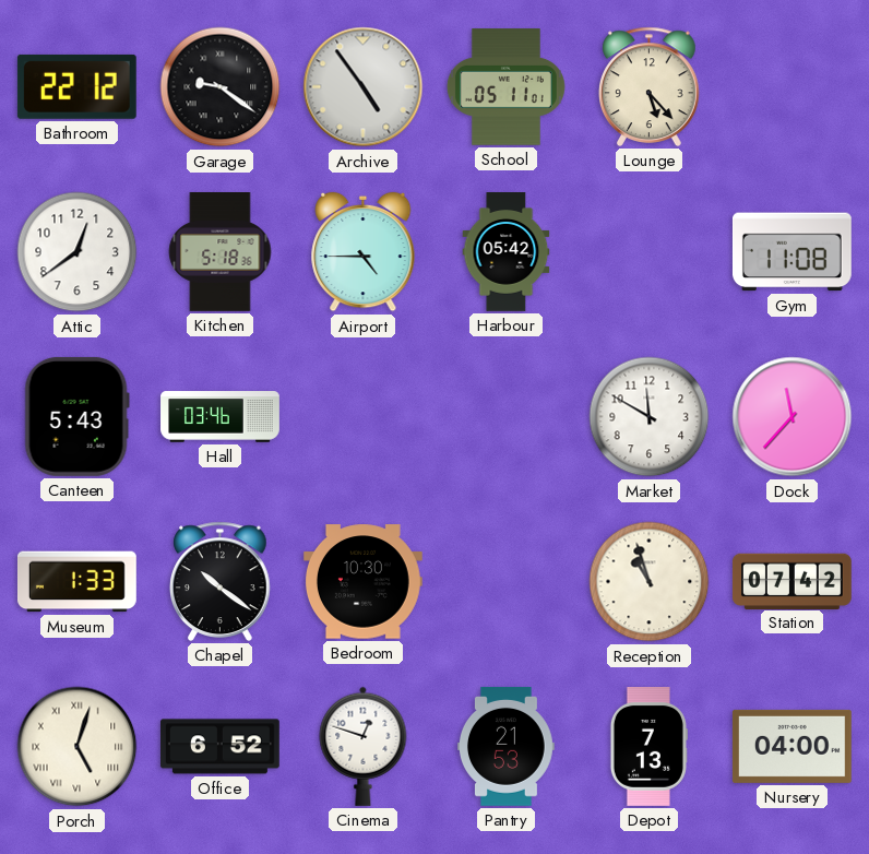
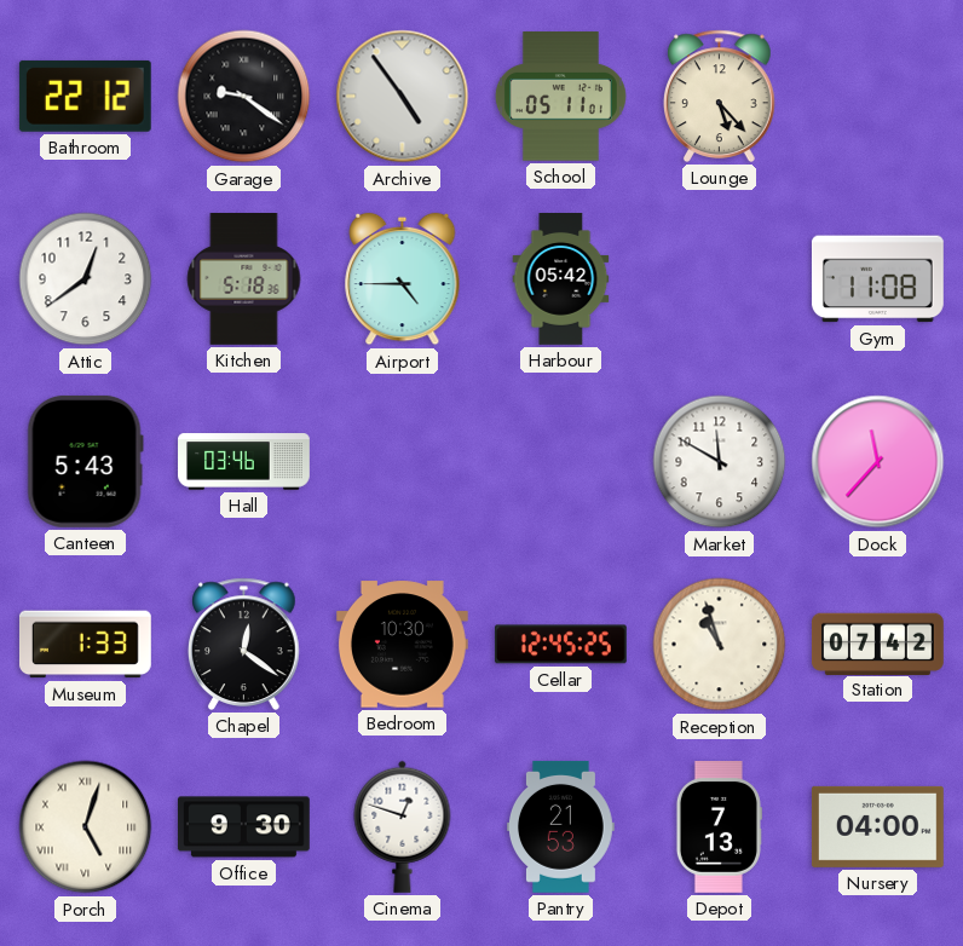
Chapel: 10:21 -> 12:21 (244, 644)
Cellar: none -> 12:45 (560, 645)
Office: 6:52 -> 9:30 (243, 827)
